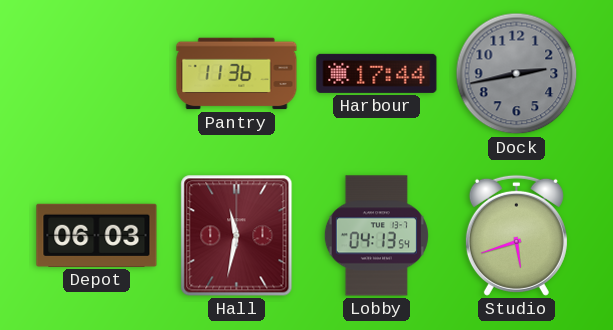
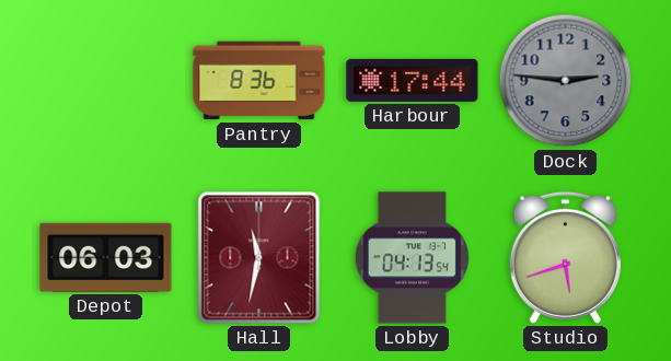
Pantry: 11:36 -> 8:36 (259, 81)
Dock: 2:43 -> 2:46 (566, 81)
